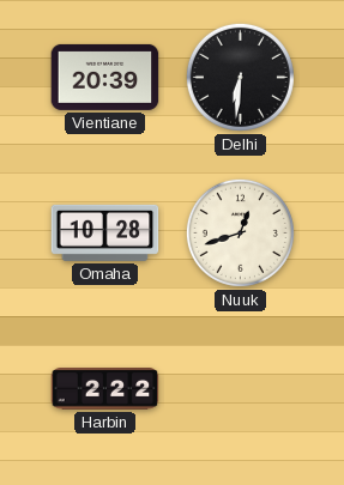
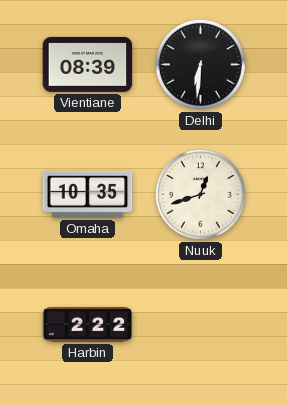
Vientiane: 20:39 -> 08:39 (88, 64)
Omaha: 10:28 -> 10:35 (88, 194)
